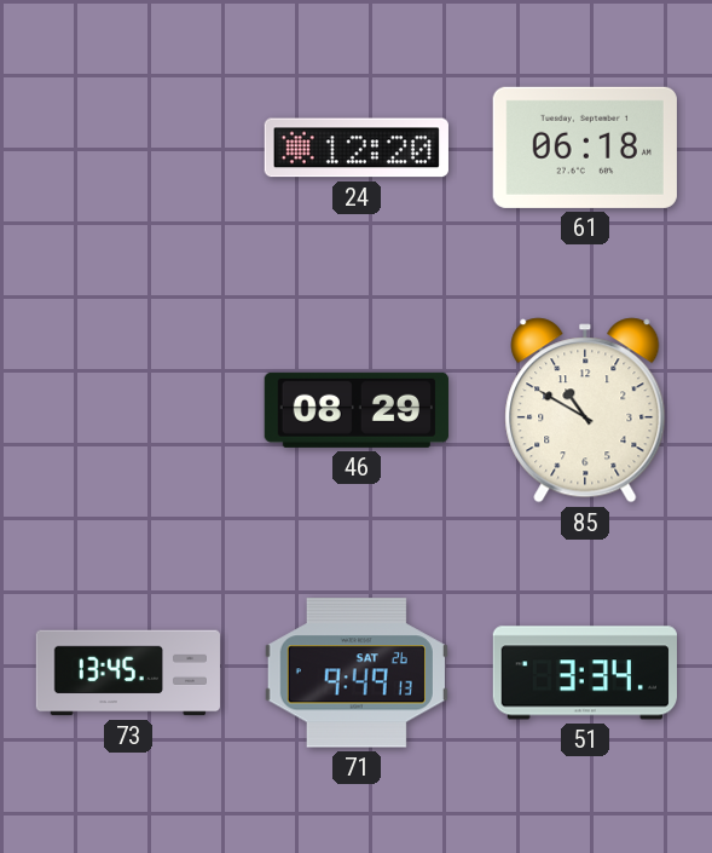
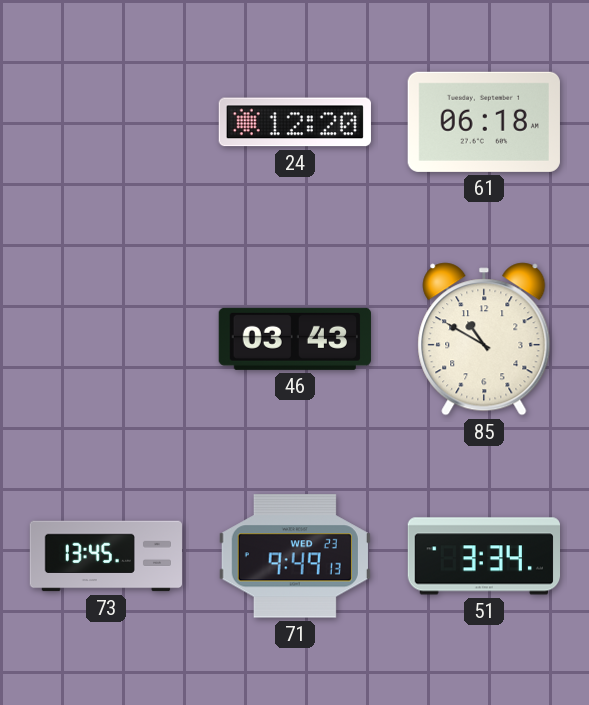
46: 08:29 -> 03:43 (295, 339)
71 date: SAT 26 -> WED 23 (295, 556)
